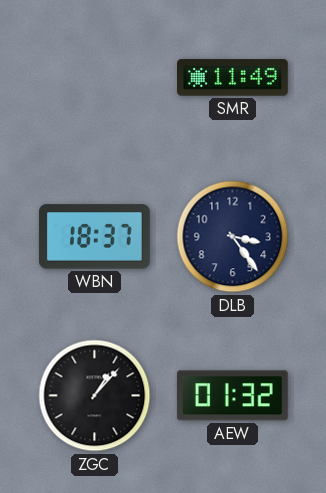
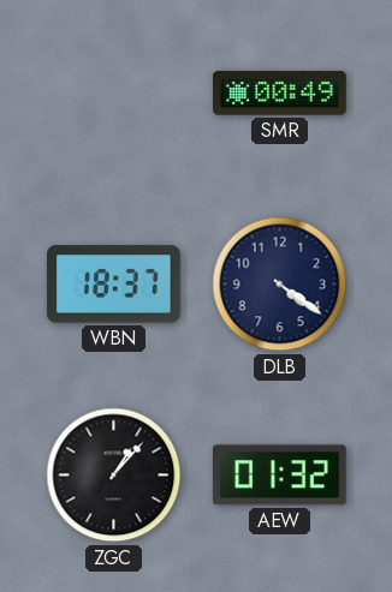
SMR: 11:49 -> 00:49 (280, 94)
DLB: 3:24 -> 4:21 (280, 285)
